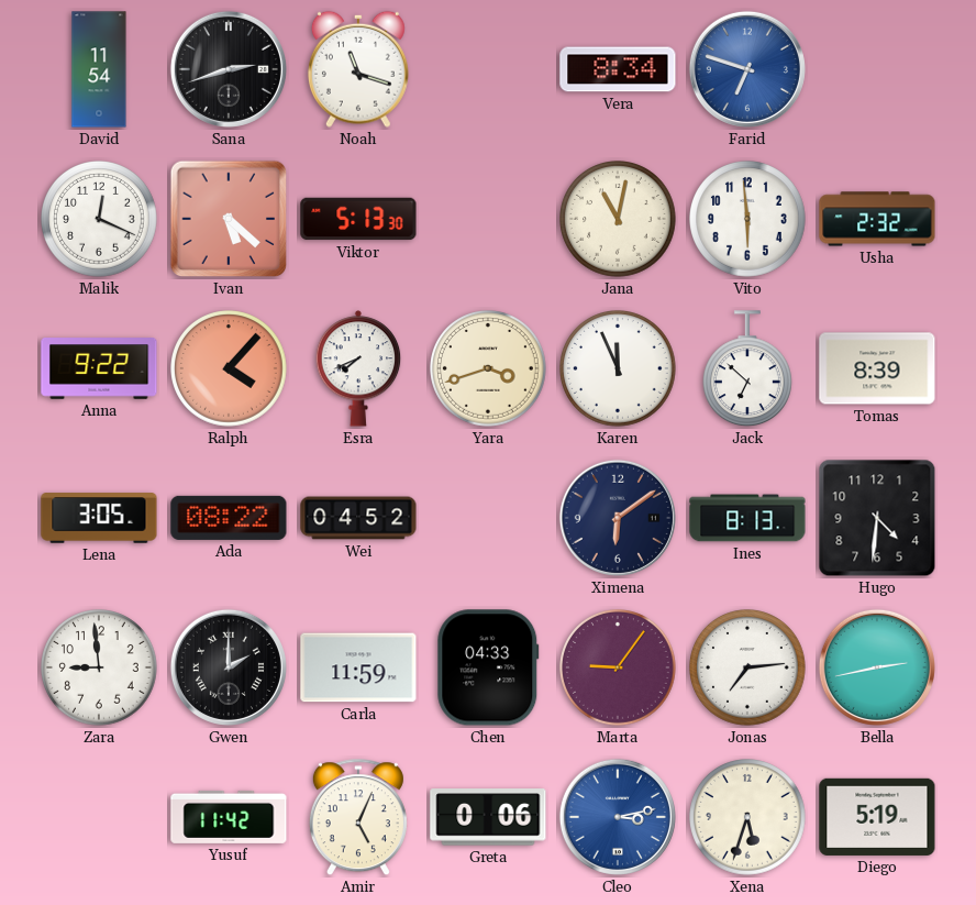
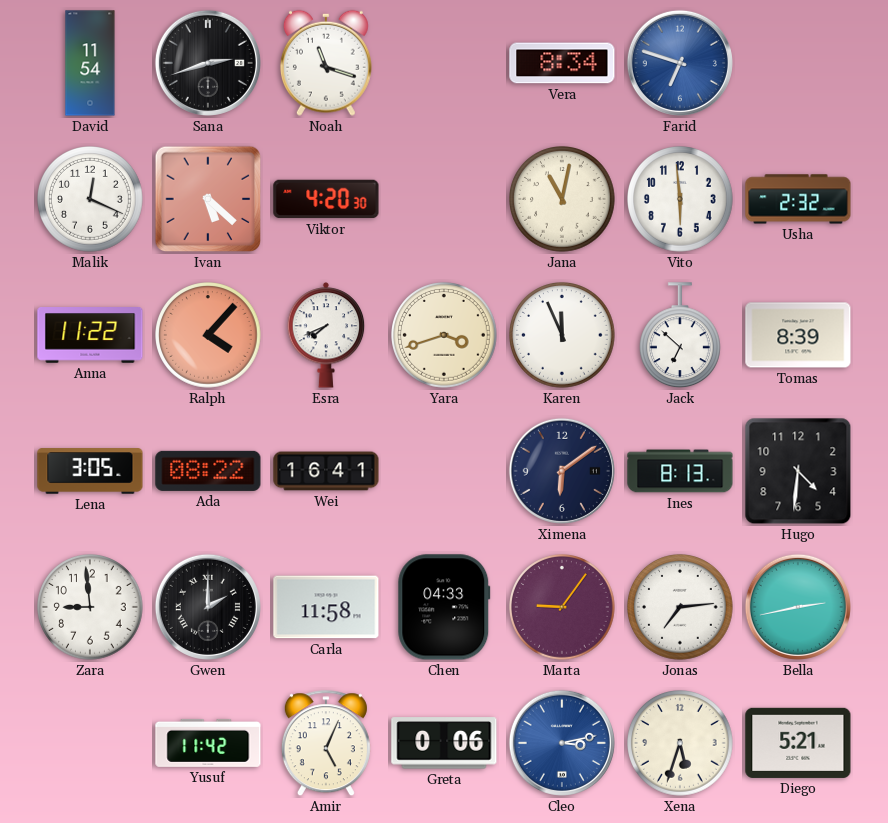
Viktor: 5:13 -> 4:20 (326, 199)
Anna: 9:22 -> 11:22 (90, 335)
Wei: 04:52 -> 16:41 (326, 471)
Carla: 11:59 -> 11:58 (326, 607)
Diego: 5:19 -> 5:21 (798, 743)
